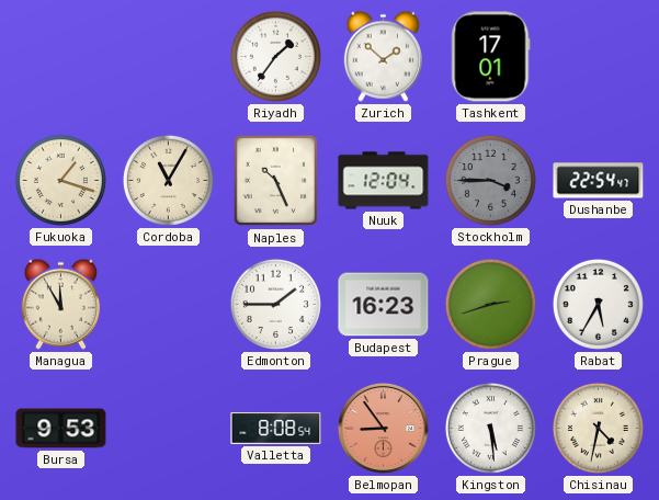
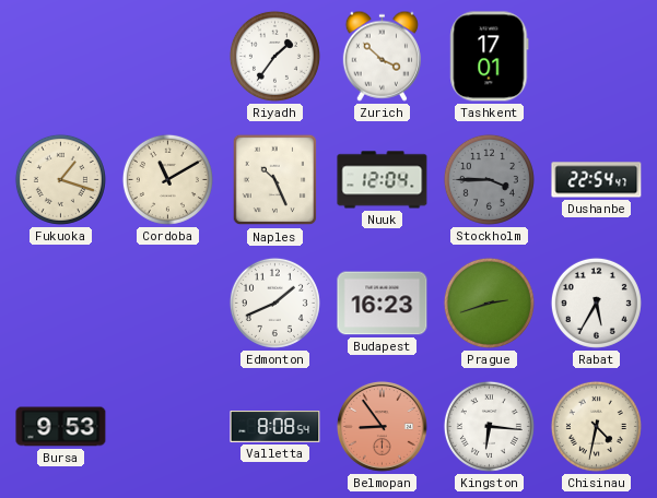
Zurich: 1:52 -> 3:52 (382, 56)
Cordoba: 11:05 -> 11:10 (167, 179)
Managua: 11:55 -> none (60, 304)
Edmonton: 1:45 -> 1:41 (274, 303)
Kingston: 5:29 -> 6:16 (489, 426)
